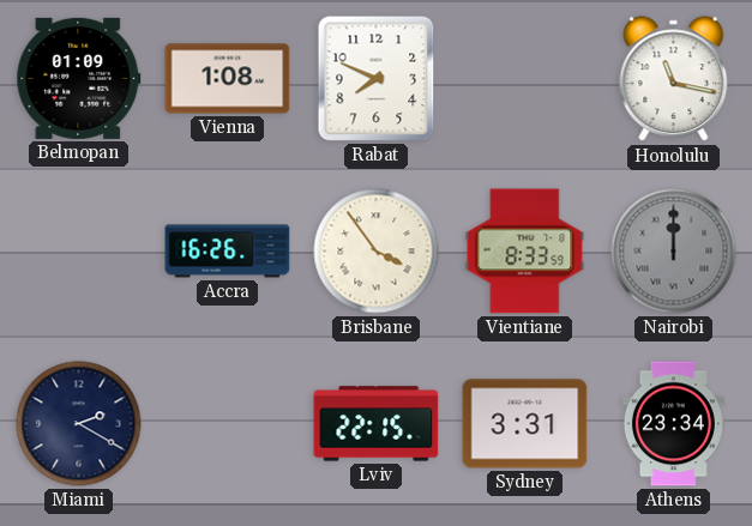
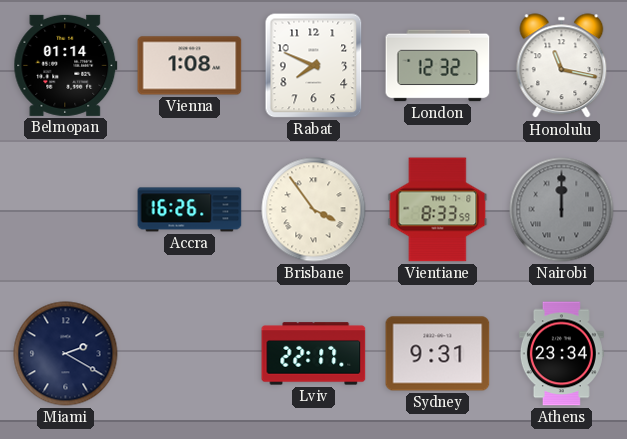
Belmopan: 01:09 -> 01:14 (66, 65)
London: none -> 12:32 (438, 66)
Lviv: 22:15 -> 22:17 (314, 354)
Sydney: 3:31 -> 9:31 (438, 354)
